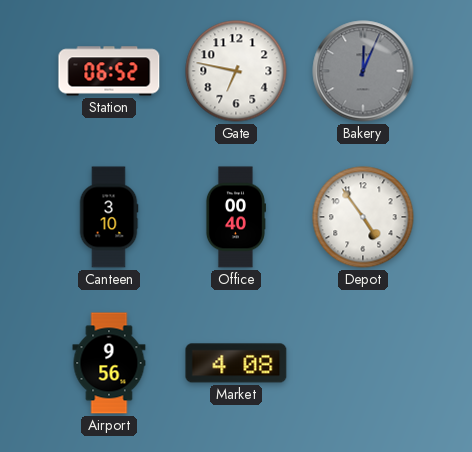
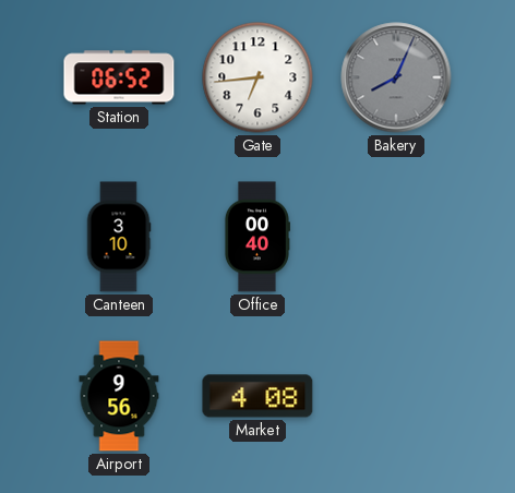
Gate: 6:47 -> 6:44 (257, 77)
Bakery: 12:04 -> 8:04 (396, 77)
Depot: 4:54 -> none (363, 217)
